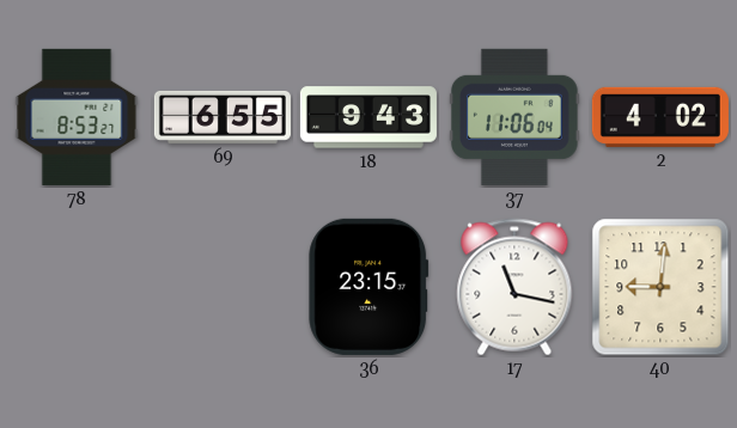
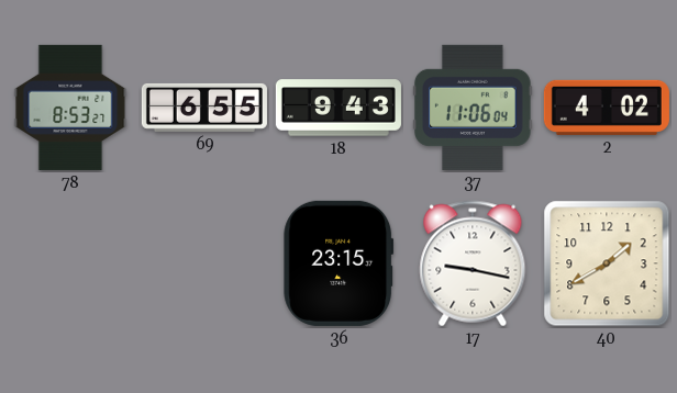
17: 11:17 -> 9:17 (473, 263)
40: 9:01 -> 1:40 (607, 263)
